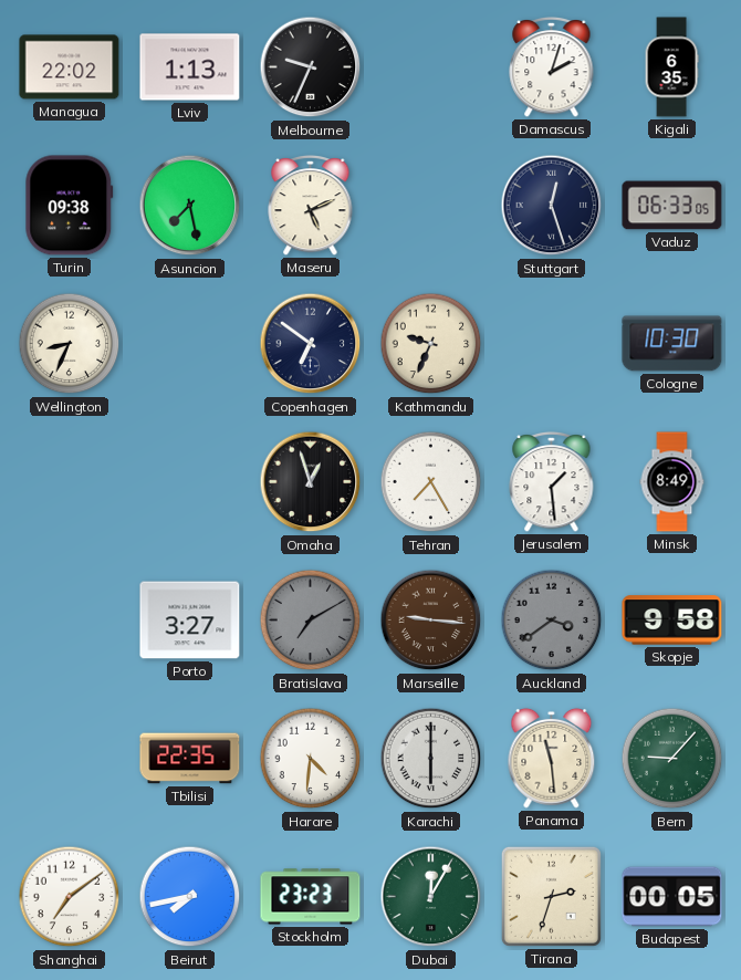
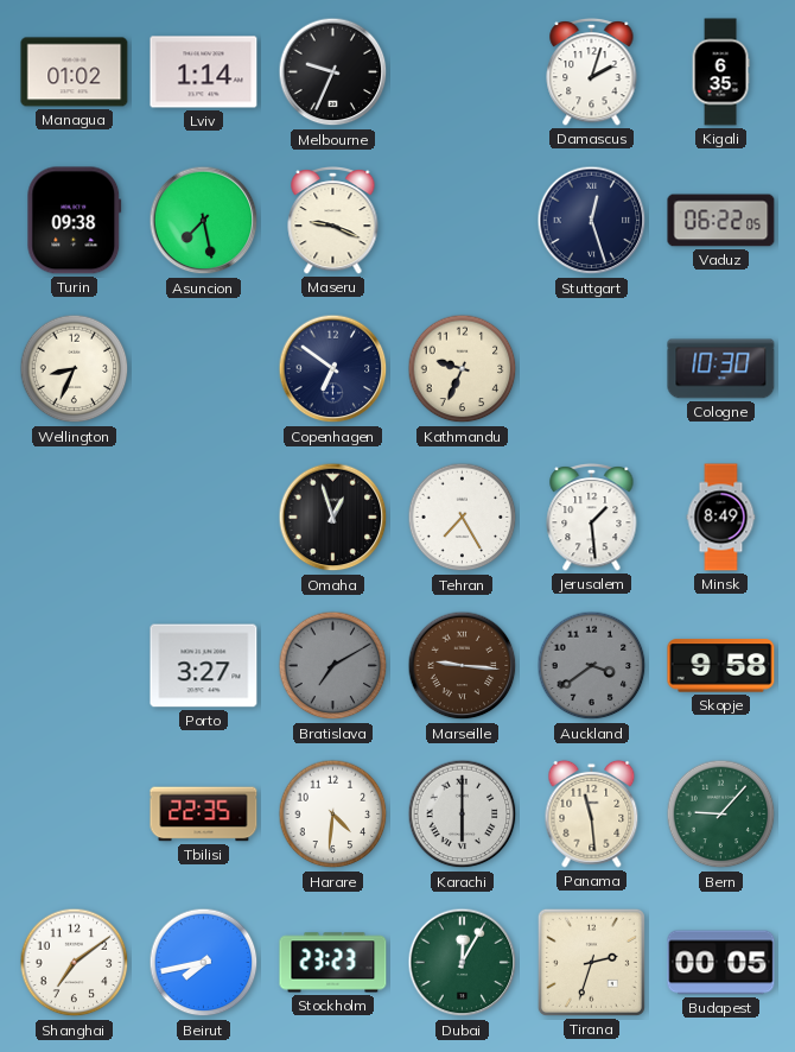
Managua: 22:02 -> 01:02 (75, 72)
Lviv: 1:13 -> 1:14 (204, 72)
Maseru: 5:11 -> 9:19 (333, 220)
Vaduz: 06:33 -> 06:22 (721, 221)
